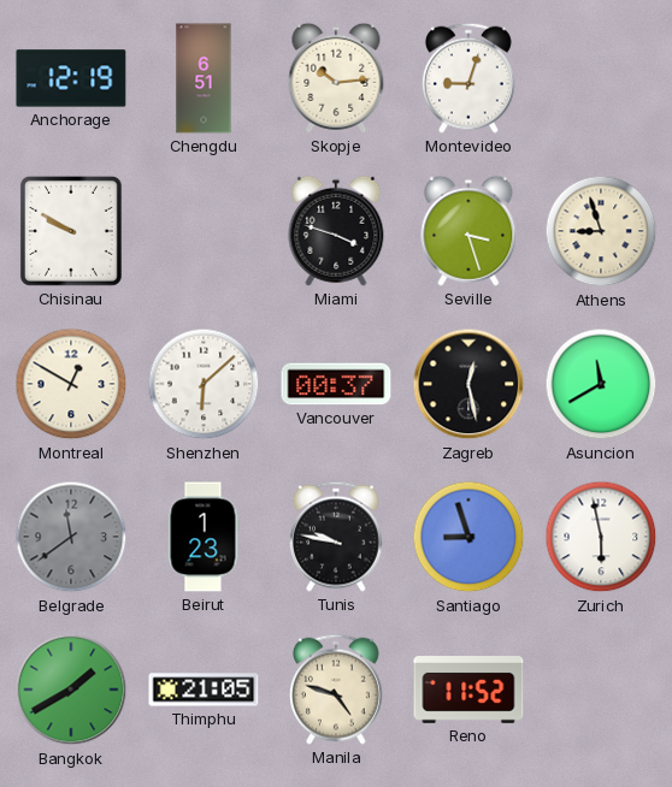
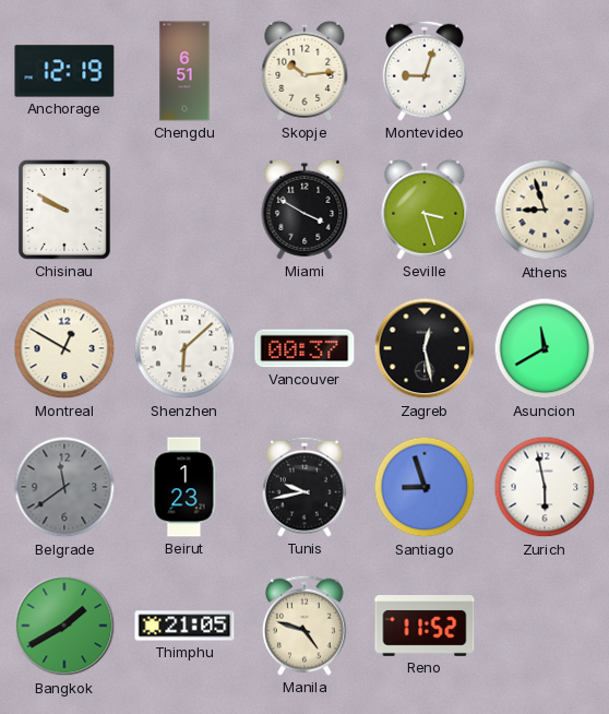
Miami: 3:48 -> 3:50 (304, 210)
Tunis: 9:47 -> 9:43 (306, 487)
